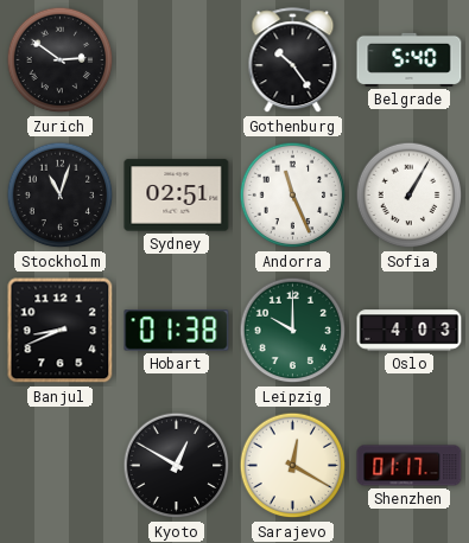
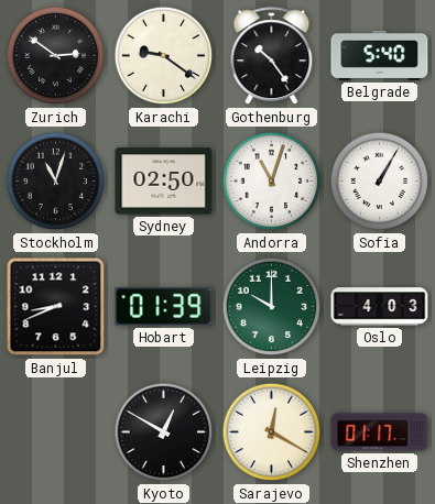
Karachi: none -> 9:21 (164, 56)
Sydney: 02:51 -> 02:50 (164, 182)
Andorra: 11:26 -> 11:03 (272, 182)
Hobart: 01:38 -> 01:39 (164, 307)
